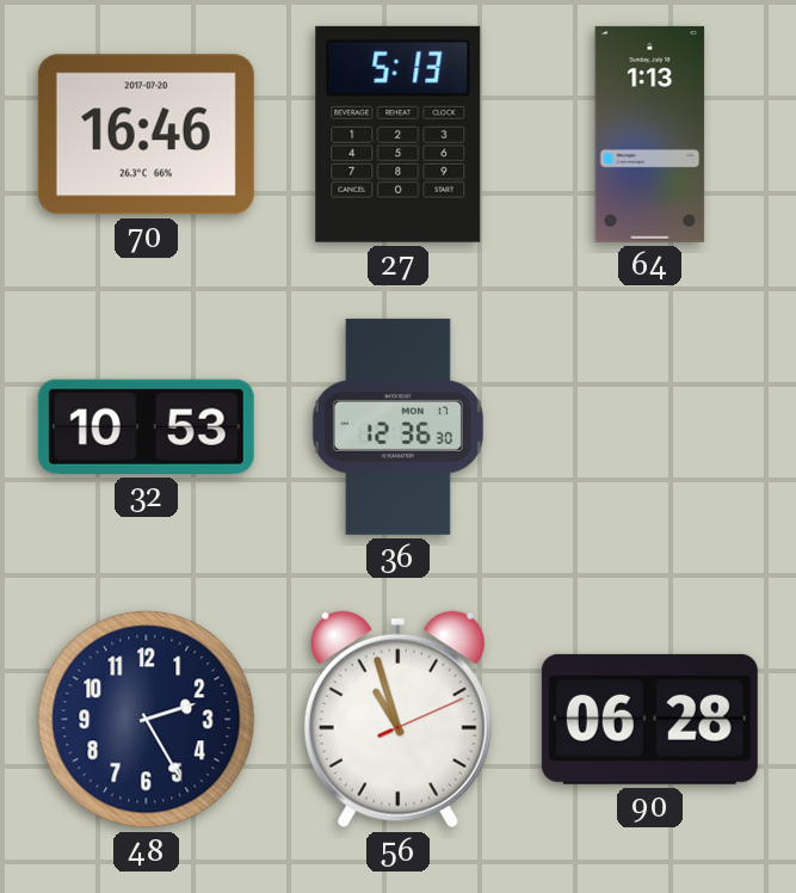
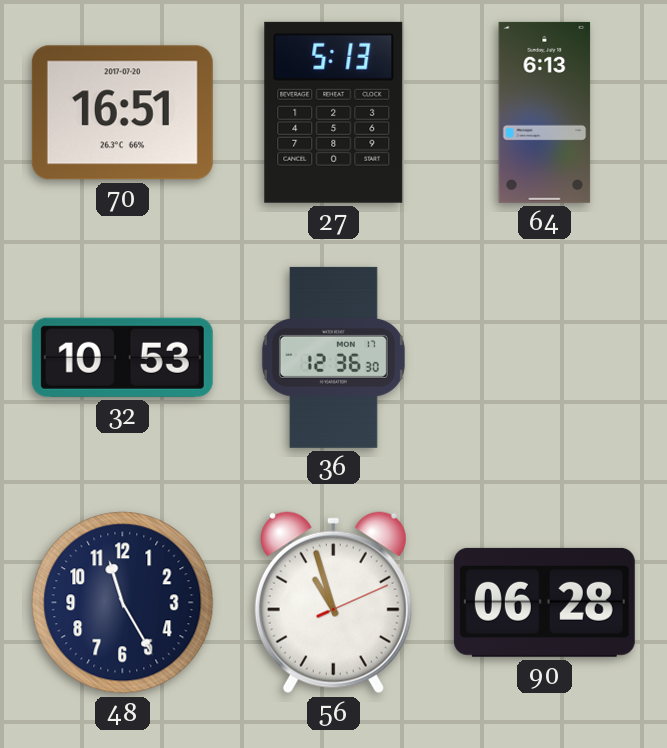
70: 16:46 -> 16:51 (122, 113)
64: 1:13 -> 6:13 (545, 112)
48: 2:25 -> 11:25 (123, 603)
